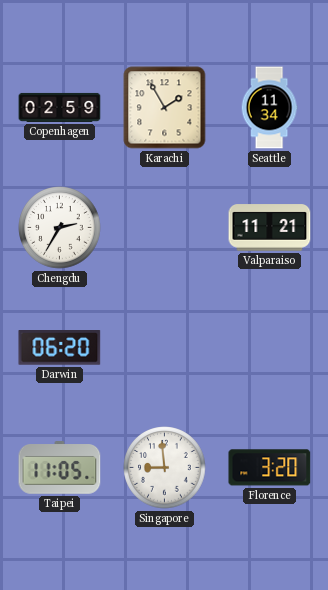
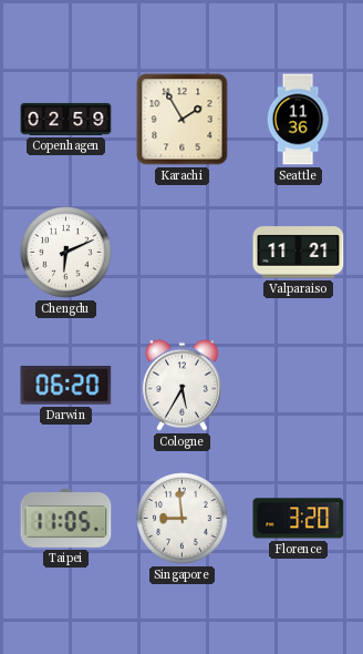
Seattle: 11:34 -> 11:36 (298, 120)
Chengdu: 2:35 -> 6:11 (66, 253)
Cologne: none -> 5:35 (181, 385)
